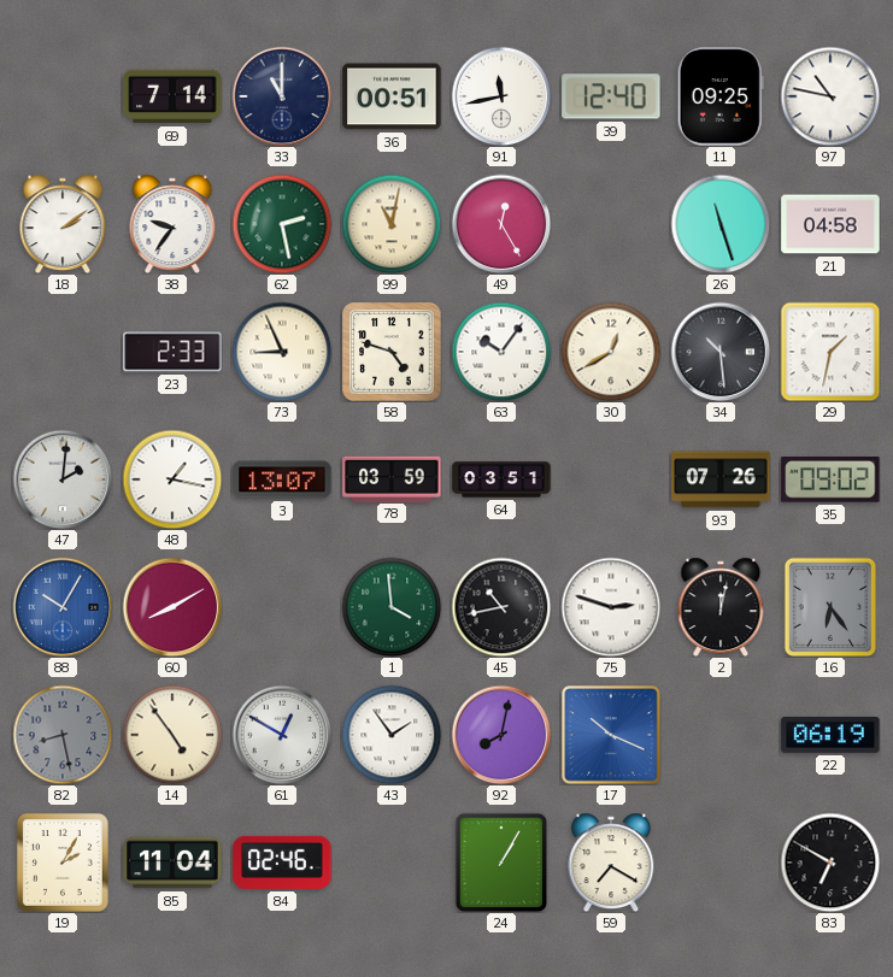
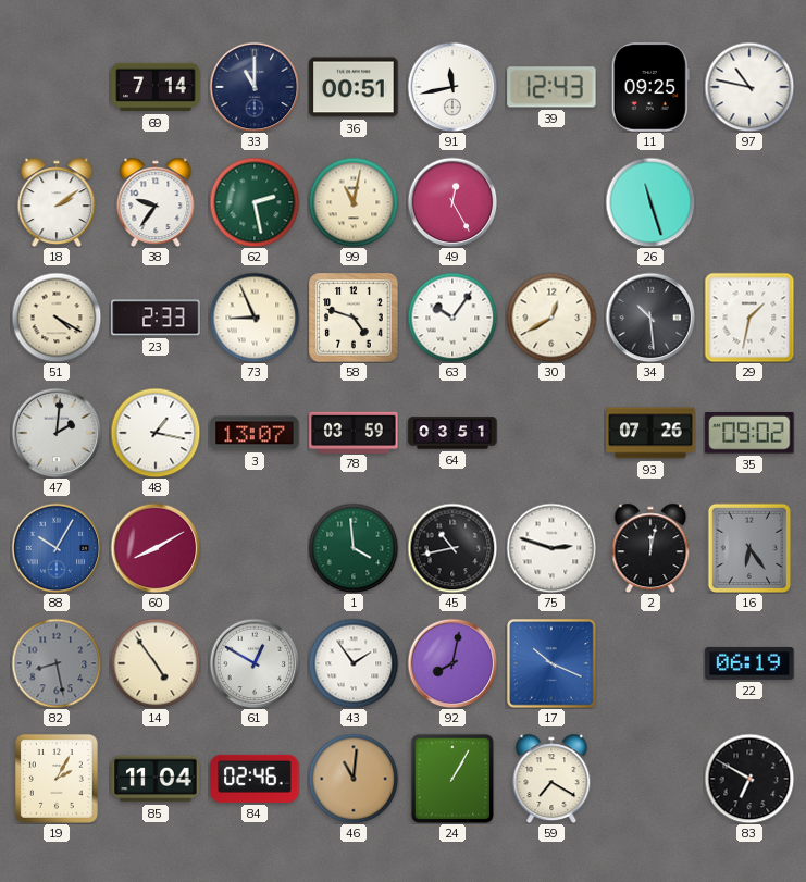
39: 12:40 -> 12:43 (551, 87)
21: 04:58 -> none (830, 224)
51: none -> 4:20 (57, 318)
46: none -> 11:01 (354, 779)
